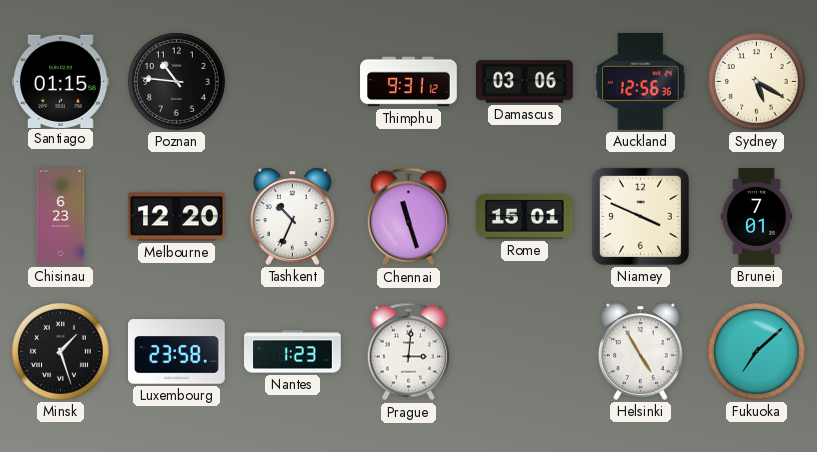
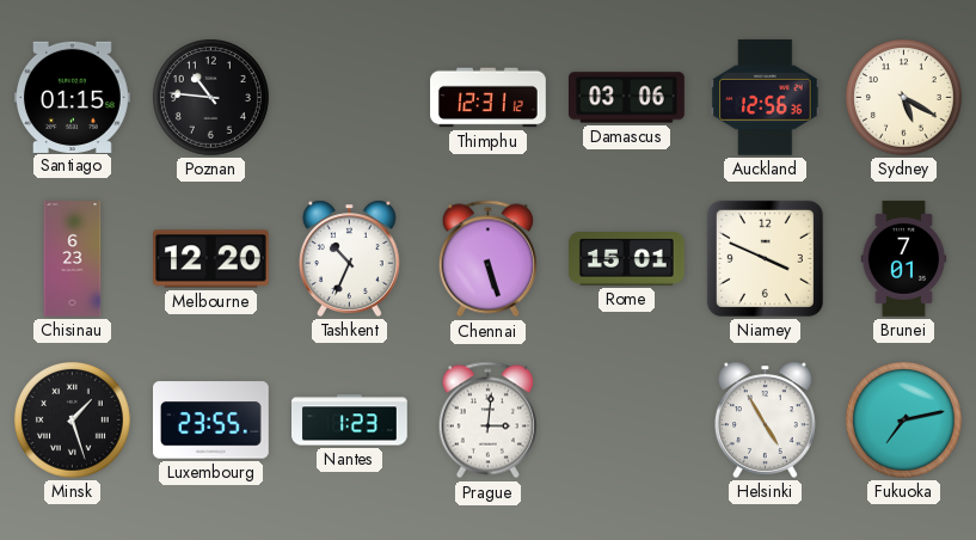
Thimphu: 9:31 -> 12:31 (489, 98)
Chennai: 11:27 -> 5:27 (487, 259)
Luxembourg: 23:58 -> 23:55 (211, 421)
Fukuoka: 7:08 -> 7:13 (904, 421)
